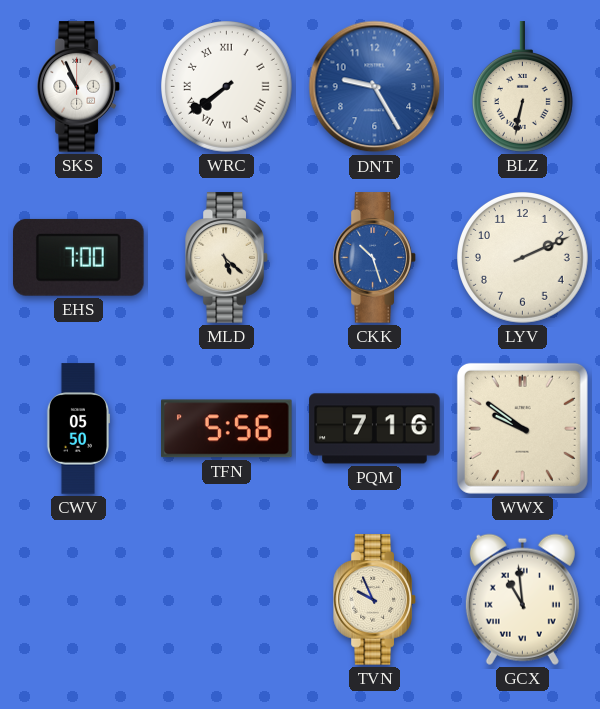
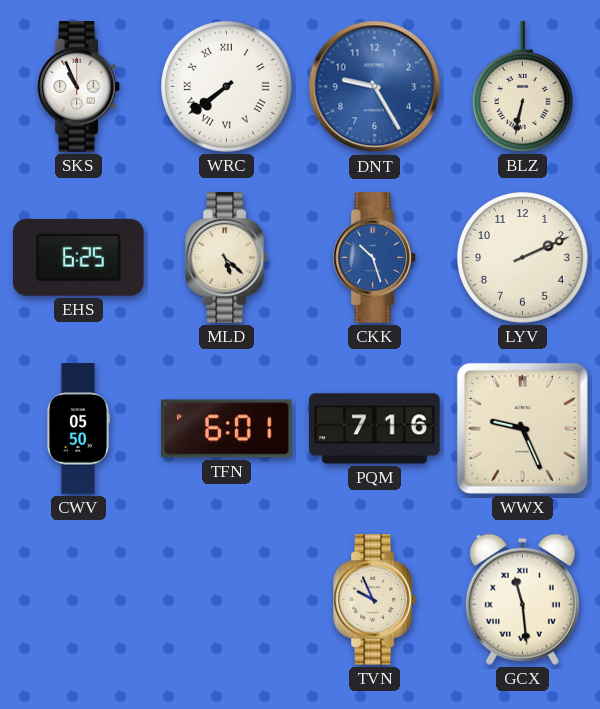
EHS: 7:00 -> 6:25 (79, 257)
TFN: 5:56 -> 6:01 (227, 429)
WWX: 9:51 -> 9:26 (522, 428)
GCX: 10:59 -> 11:29 (522, 599)
